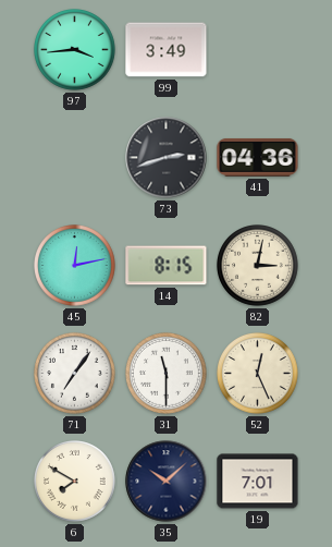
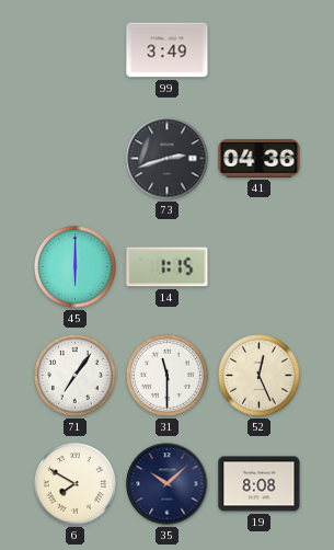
97: 3:44 -> none (75, 50)
45: 12:13 -> 6:00 (76, 267)
14: 8:15 -> 1:15 (168, 267)
82: 3:02 -> none (258, 266)
19: 7:01 -> 8:08 (260, 484)
